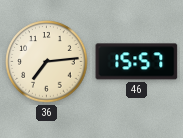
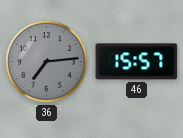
36 dial: cream -> grey (47, 62)
